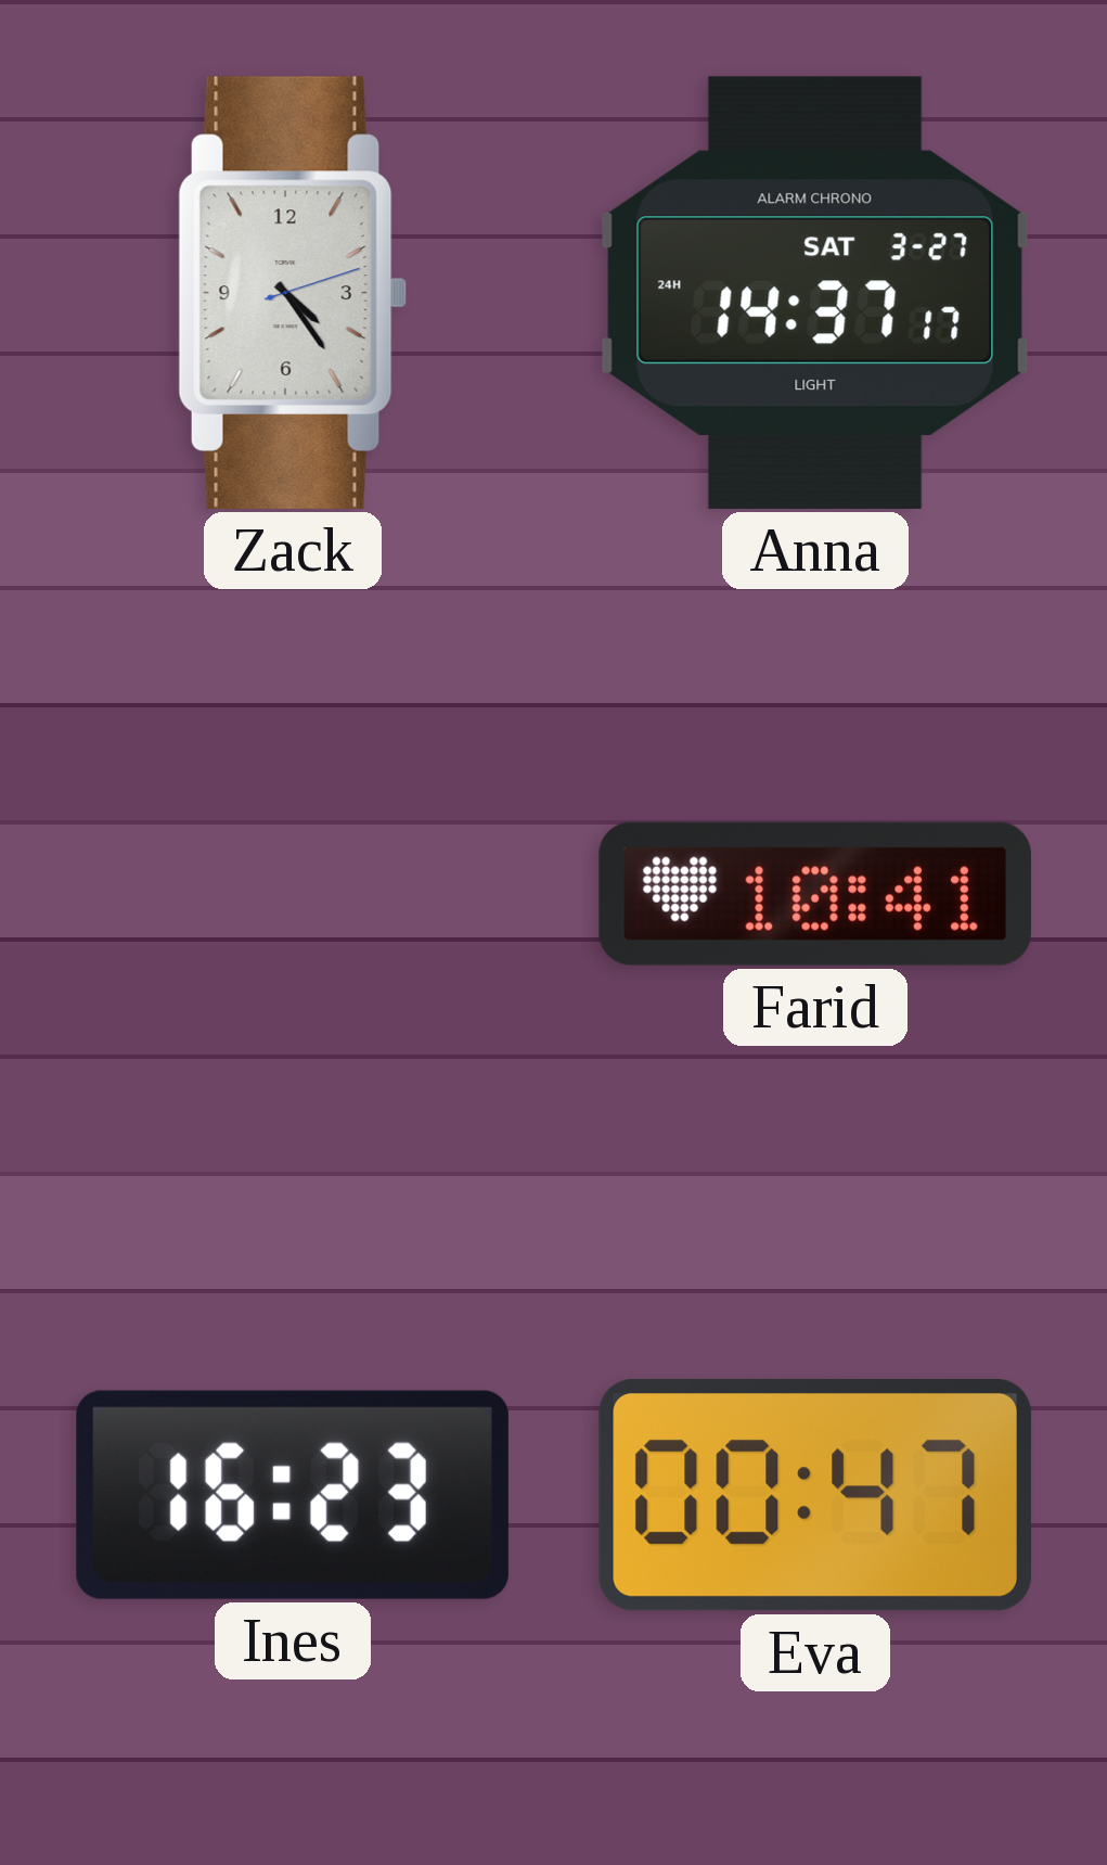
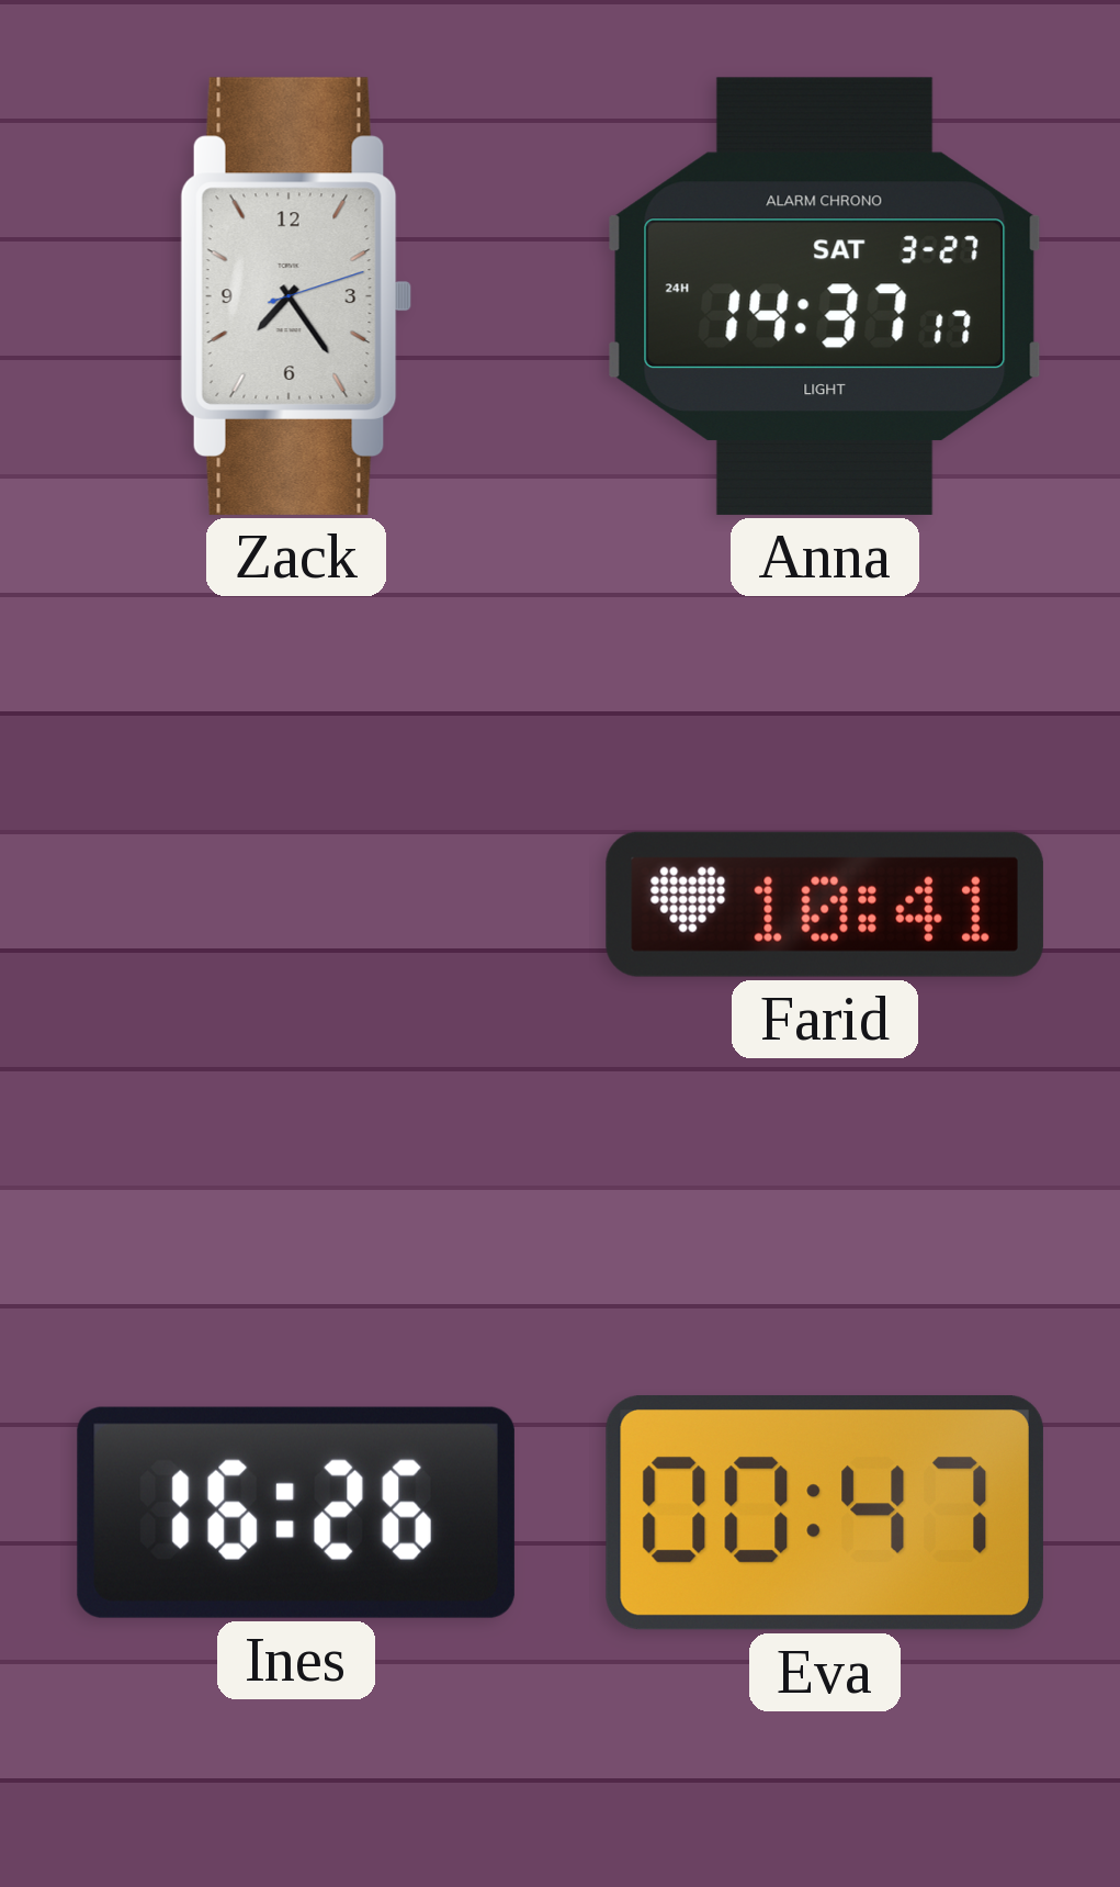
Zack: 4:24 -> 7:24 (296, 296)
Ines: 16:23 -> 16:26 (296, 1513)
